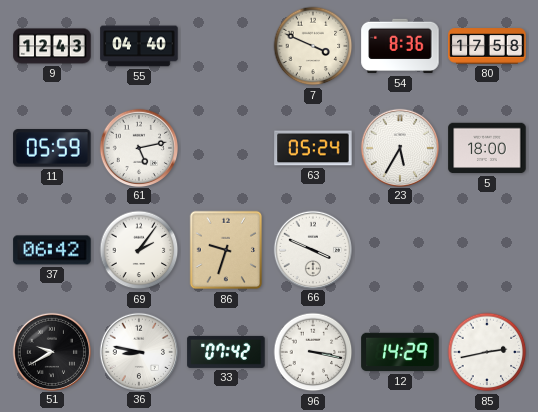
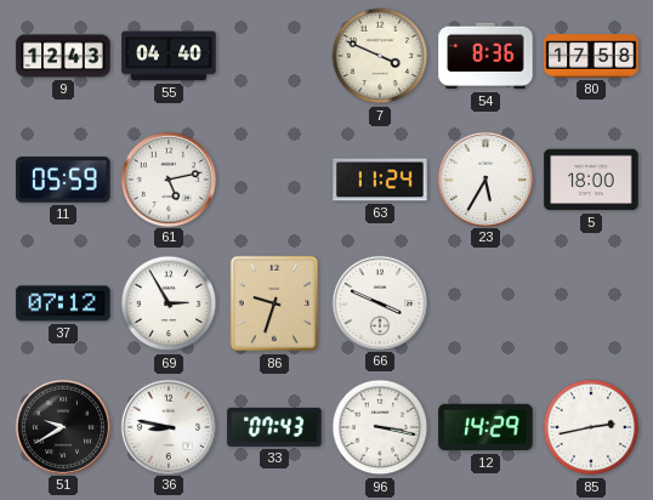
63: 05:24 -> 11:24 (380, 180)
37: 06:42 -> 07:12 (63, 303)
69: 2:06 -> 2:55 (169, 303)
33: 07:42 -> 07:43 (274, 427)
